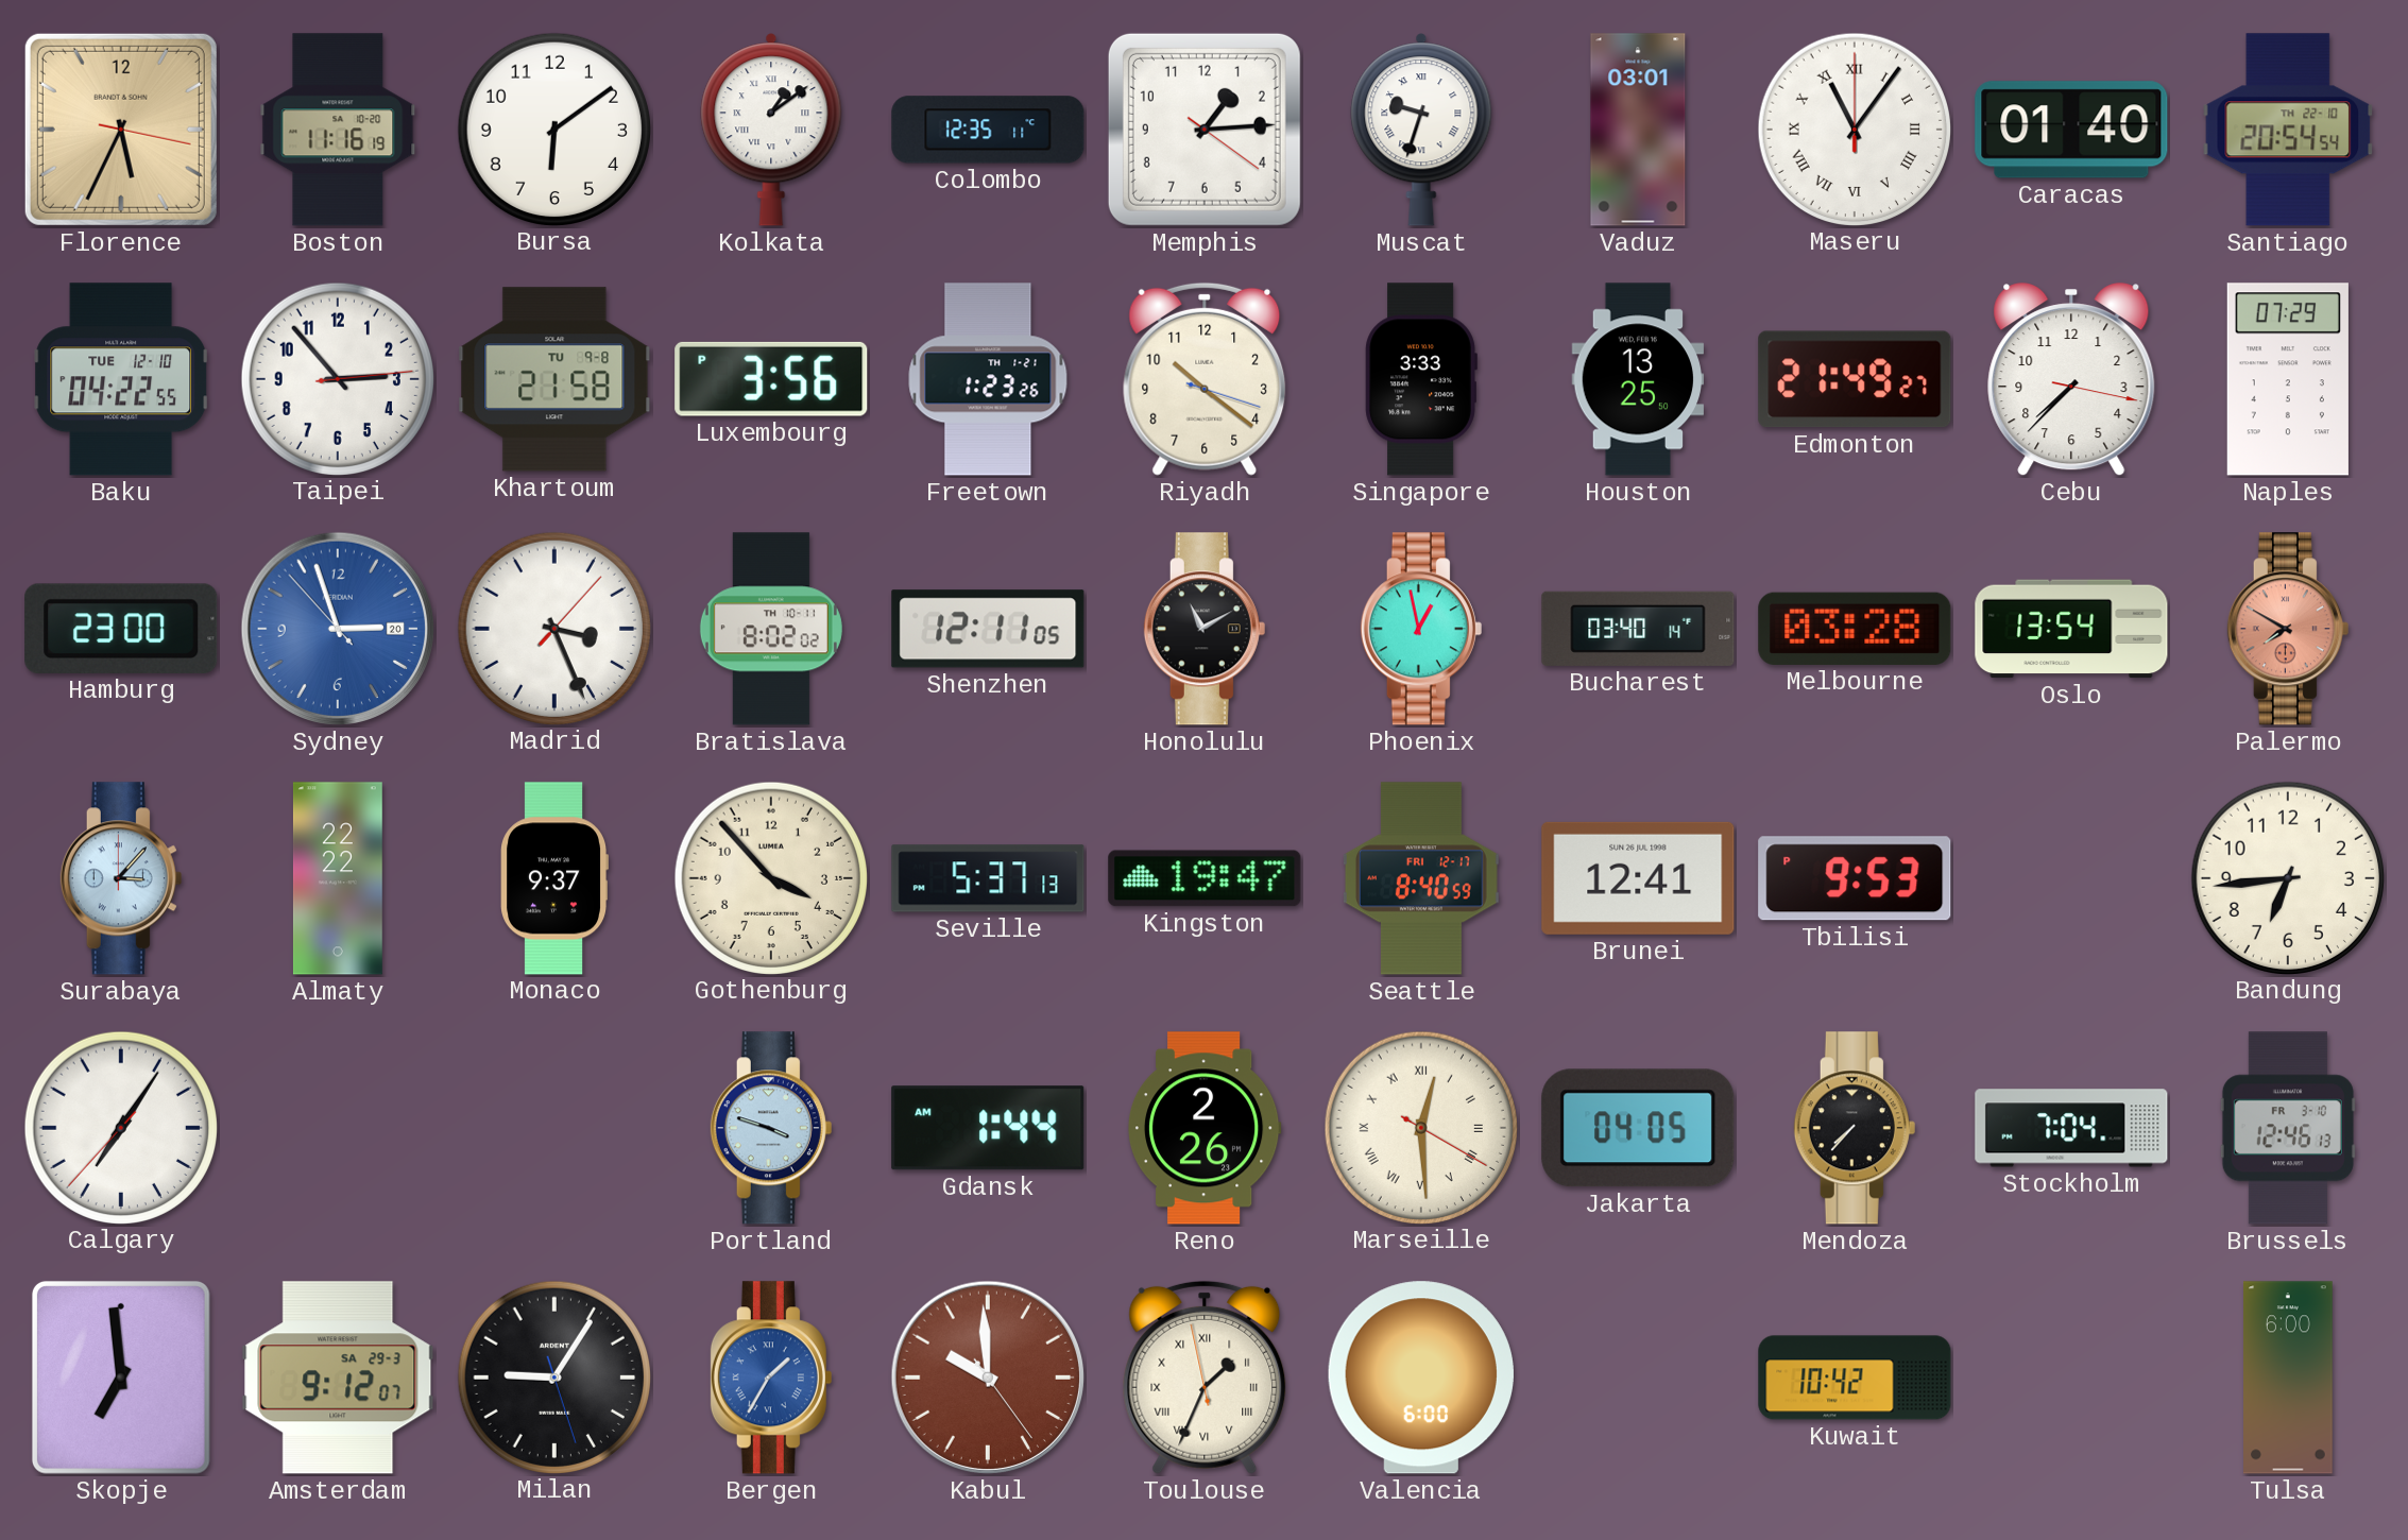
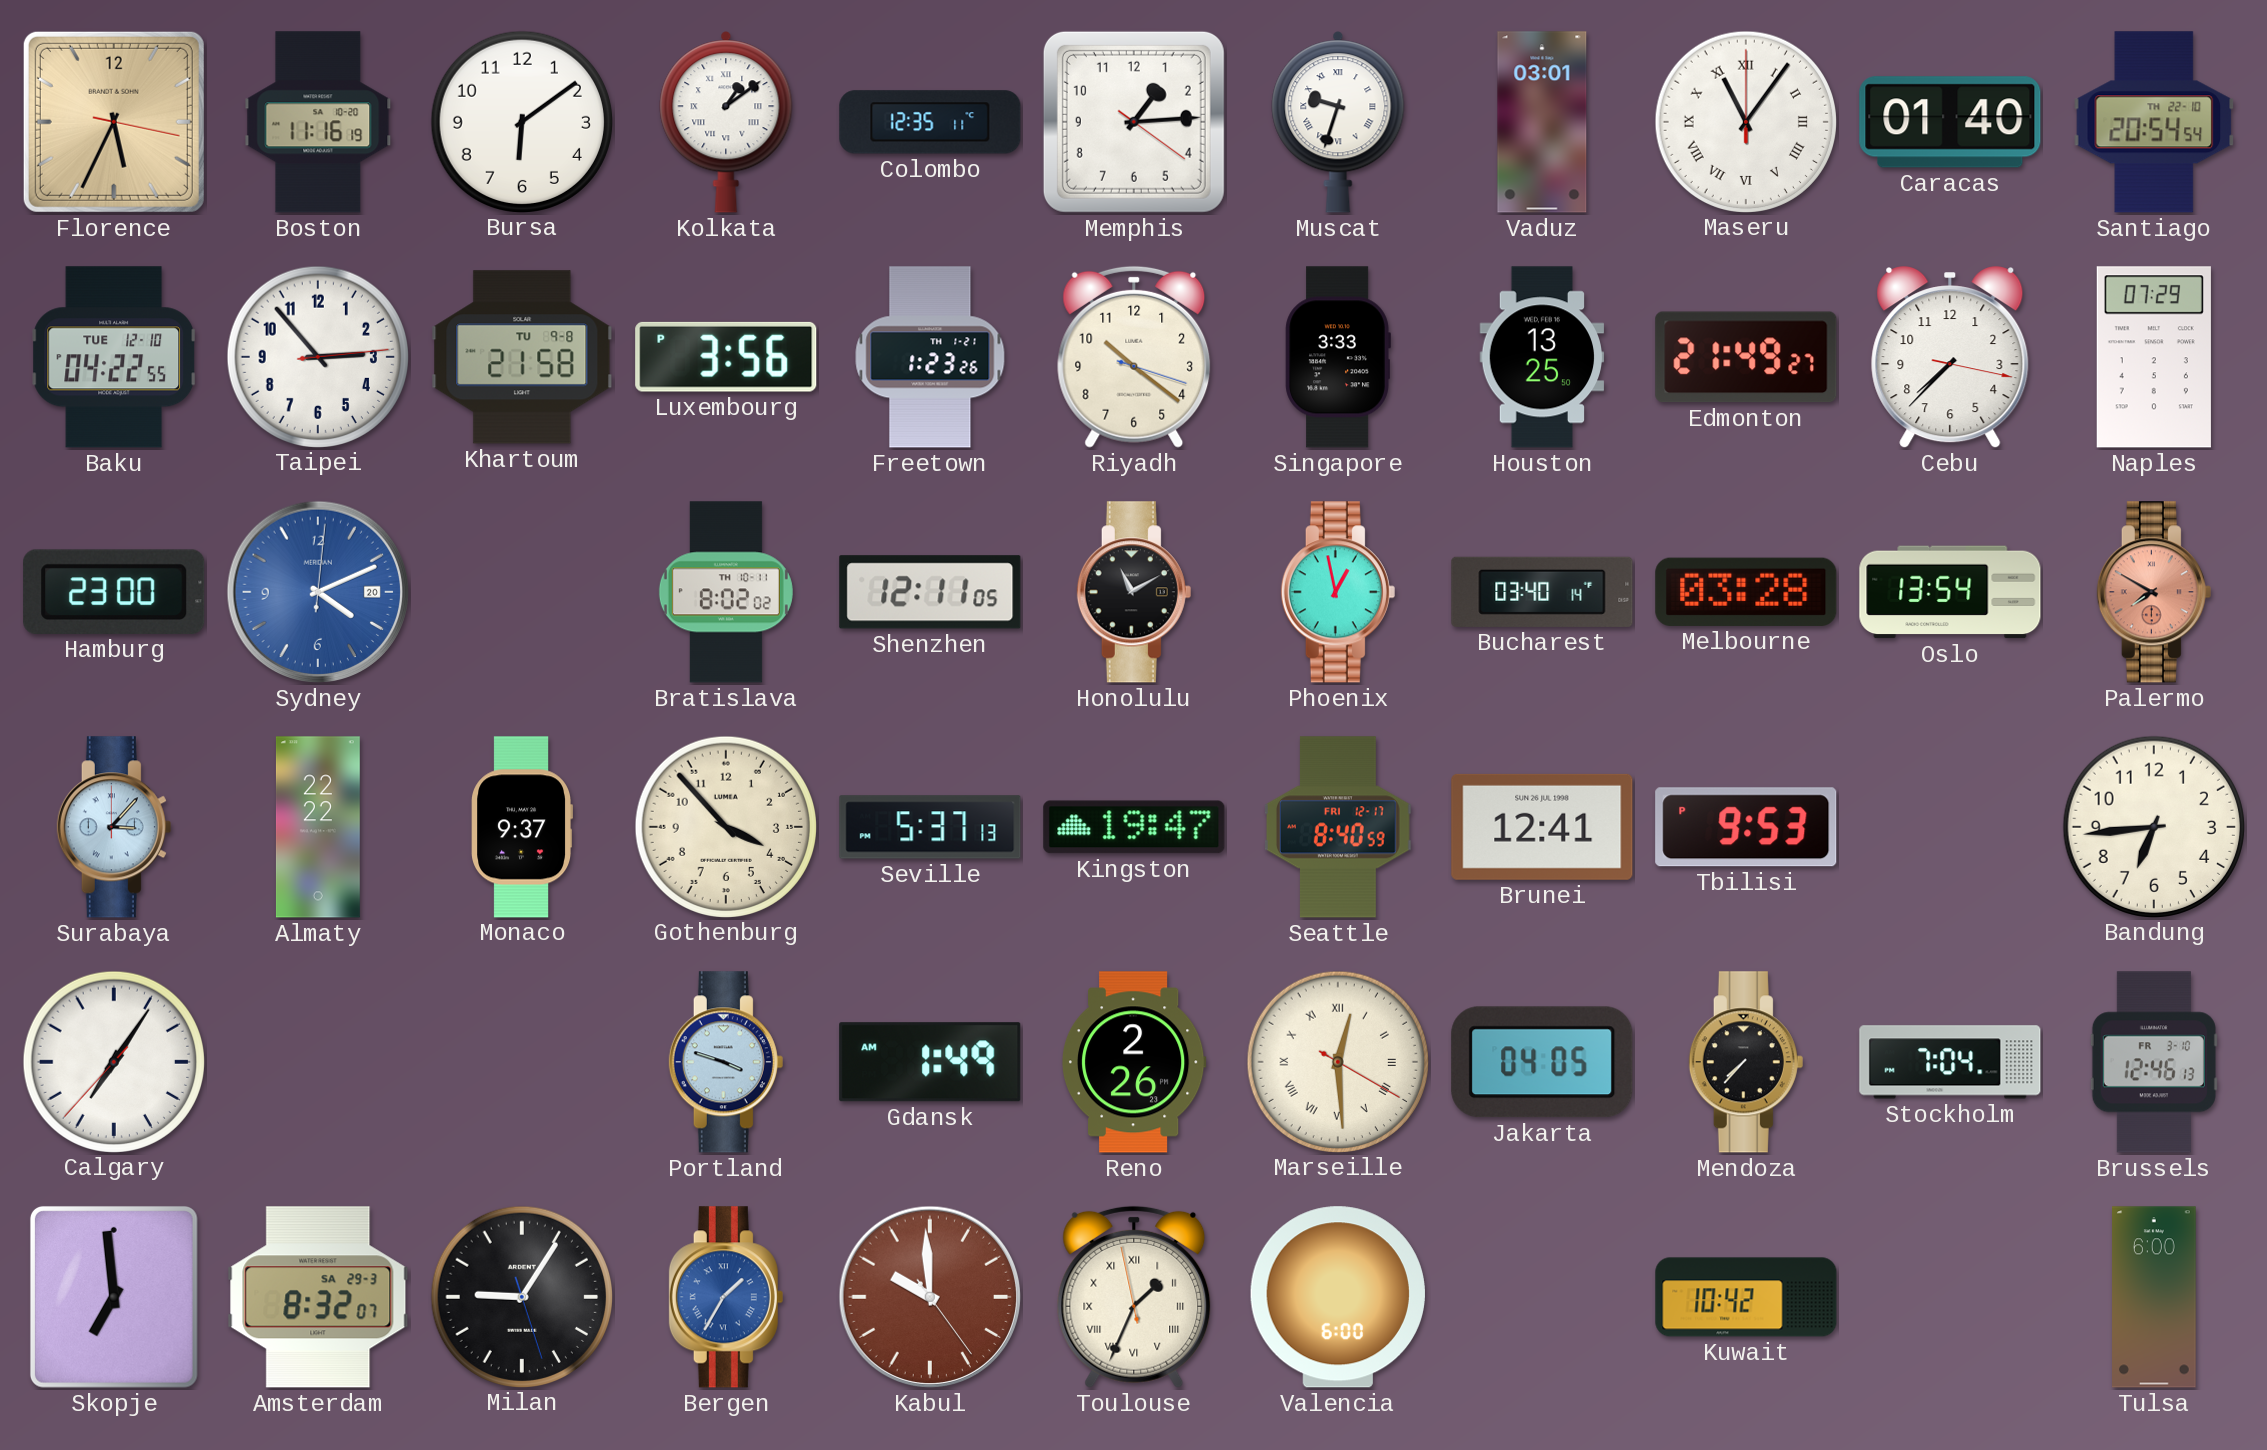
Sydney: 2:56 -> 4:11 (318, 592)
Madrid: 3:26 -> none (553, 628)
Gdansk: 1:44 -> 1:49 (930, 1062)
Amsterdam: 9:12 -> 8:32 (318, 1297)
